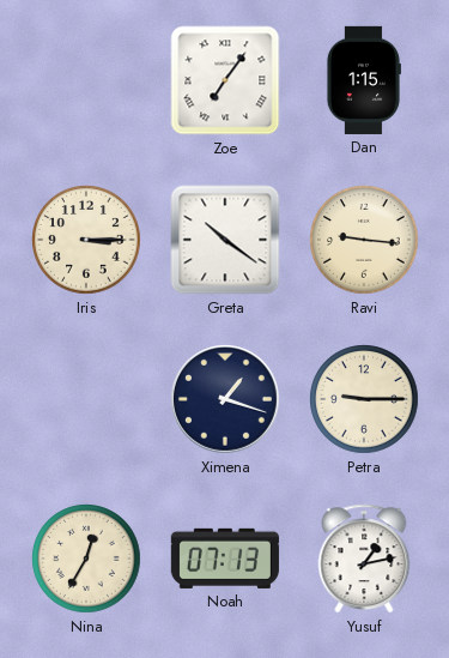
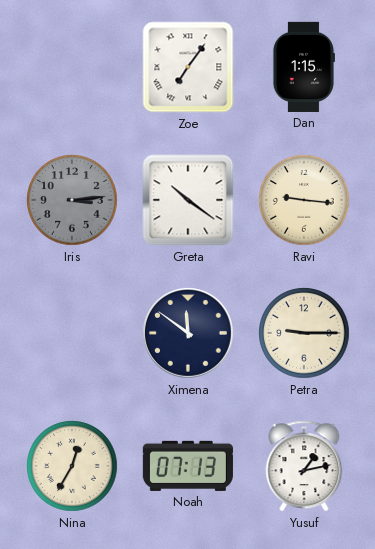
Iris: 3:15 -> 3:14 (72, 200)
Iris dial: cream -> grey (72, 200)
Ximena: 1:18 -> 11:51 (188, 333)
